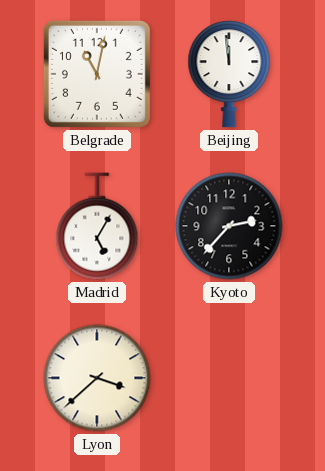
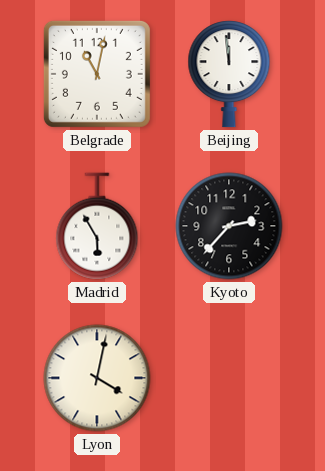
Madrid: 5:05 -> 5:55 (97, 226)
Lyon: 3:38 -> 4:02 (97, 378)
